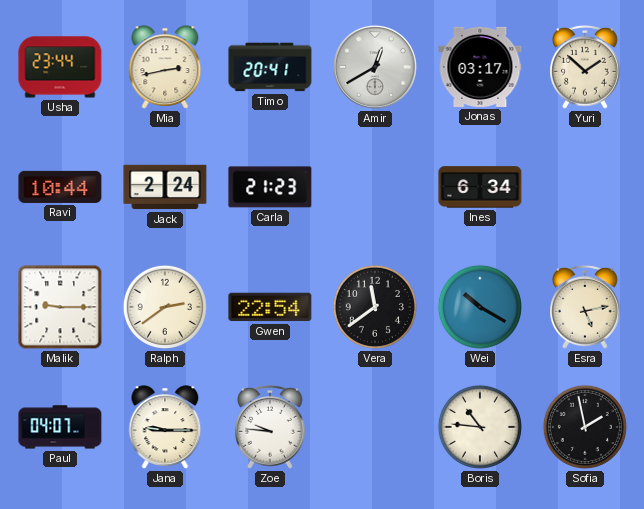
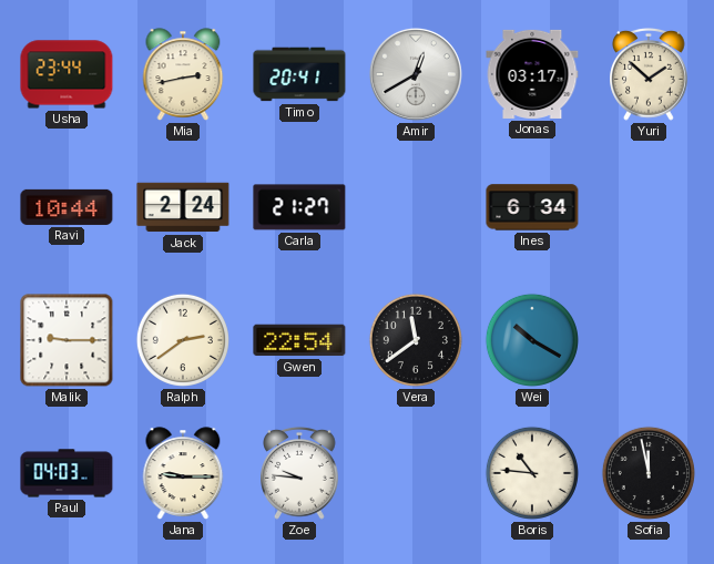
Carla: 21:23 -> 21:27 (299, 207)
Esra: 5:13 -> none (585, 307)
Paul: 04:07 -> 04:03 (67, 473)
Sofia: 1:58 -> 11:58 (649, 473)
